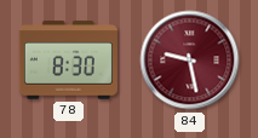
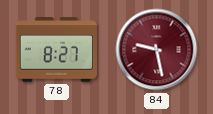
78: 8:30 -> 8:27 (56, 50)
